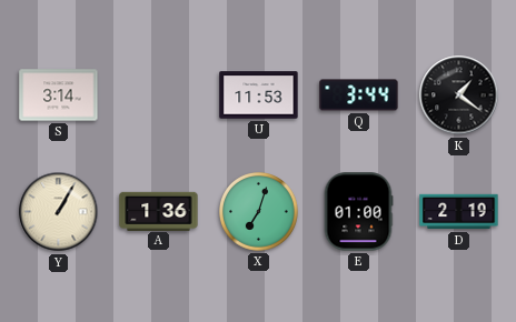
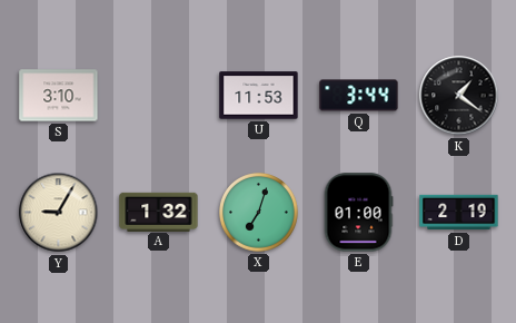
S: 3:14 -> 3:10 (59, 96)
Y: 1:05 -> 9:05 (59, 213)
A: 1:36 -> 1:32 (159, 212)
